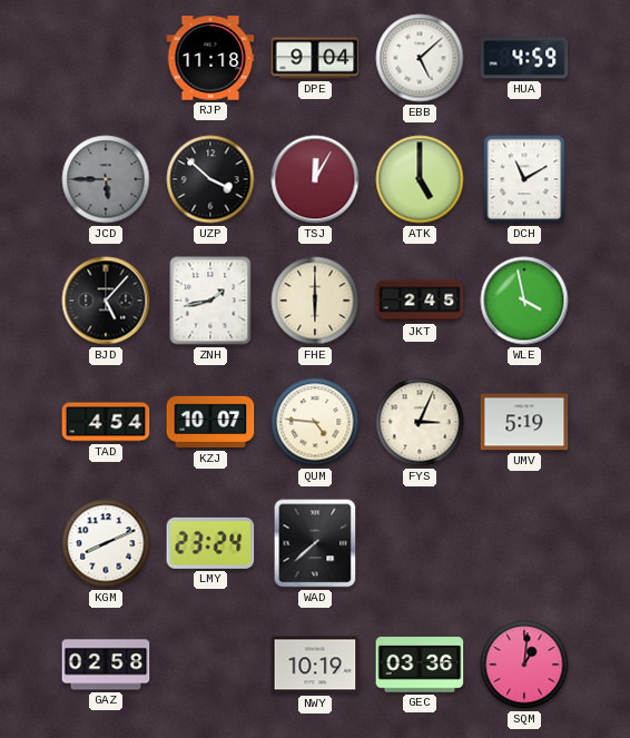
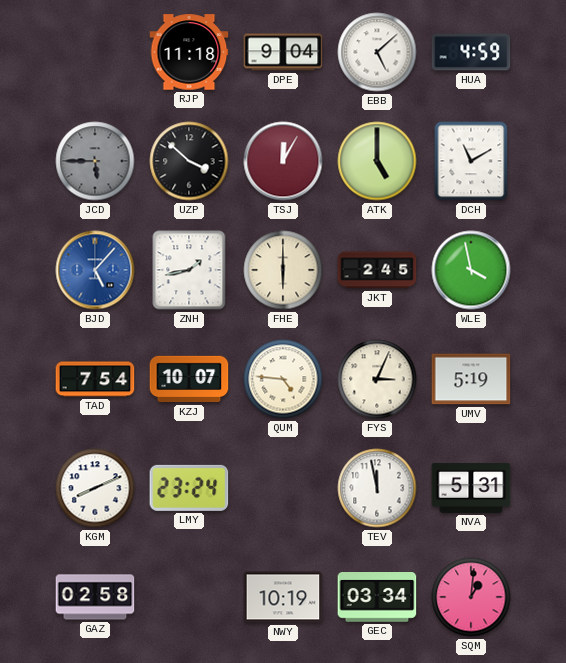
BJD dial: black -> blue (95, 270)
TAD: 4:54 -> 7:54 (95, 379)
WAD: 7:38 -> none (315, 543)
TEV: none -> 11:58 (377, 488)
NVA: none -> 5:31 (471, 488)
GEC: 03:36 -> 03:34 (377, 598)
